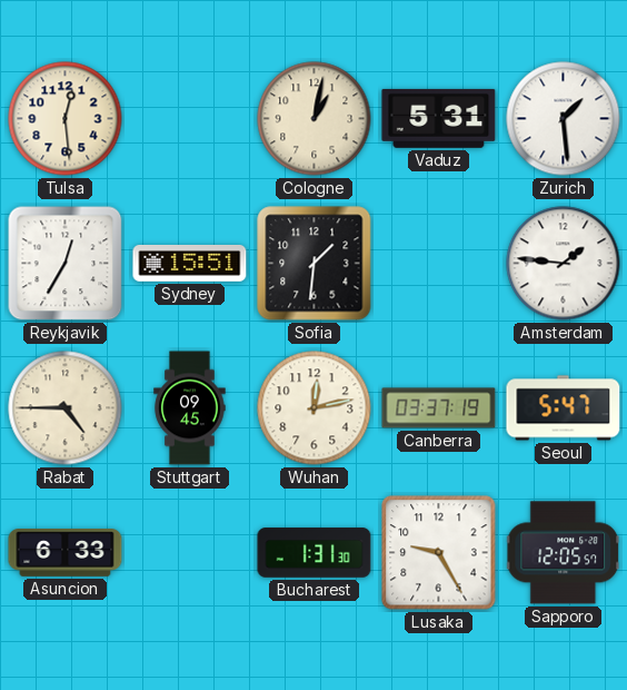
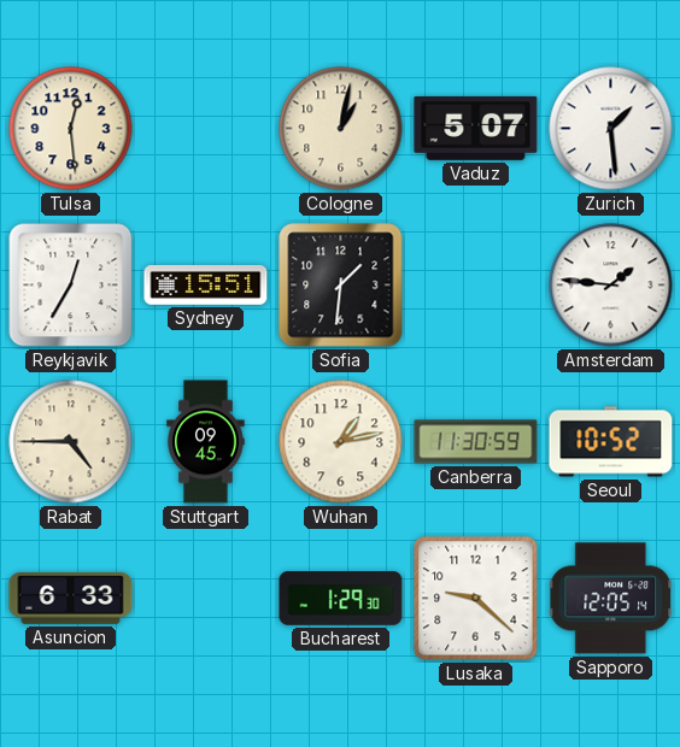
Vaduz: 5:31 -> 5:07 (476, 128)
Wuhan: 12:13 -> 1:13 (341, 442)
Canberra: 03:37 -> 11:30 (476, 442)
Seoul: 5:47 -> 10:52 (611, 442)
Bucharest: 1:31 -> 1:29 (341, 599)
Lusaka: 9:25 -> 9:22 (476, 599)
Sapporo: 12:05:57 -> 12:05:14 (611, 599)
